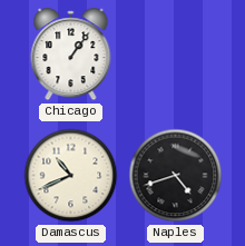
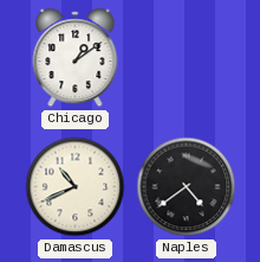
Chicago: 1:06 -> 1:09 (76, 58)
Naples: 4:42 -> 4:39 (187, 187)
